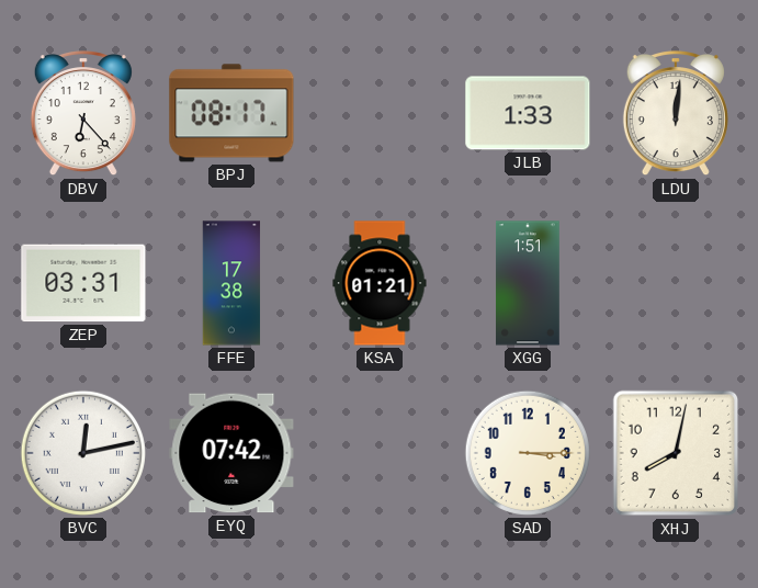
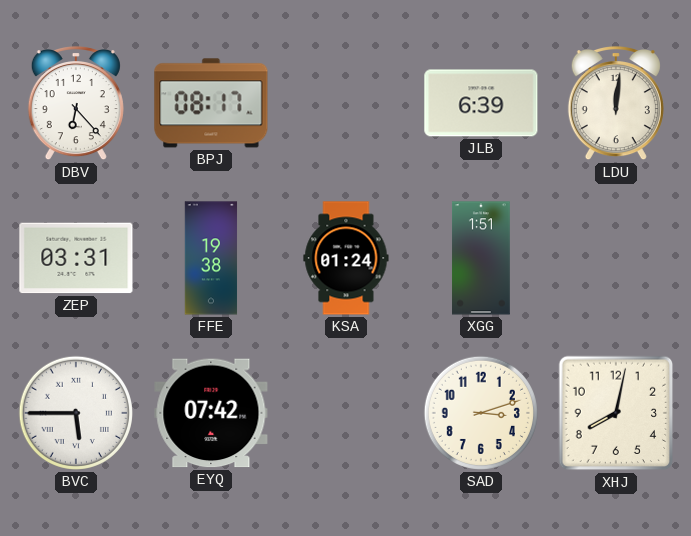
JLB: 1:33 -> 6:39 (481, 103)
FFE: 17:38 -> 19:38 (211, 258)
KSA: 01:21 -> 01:24 (346, 258)
BVC: 12:13 -> 5:45 (76, 413)
SAD: 3:15 -> 3:12 (481, 413)
